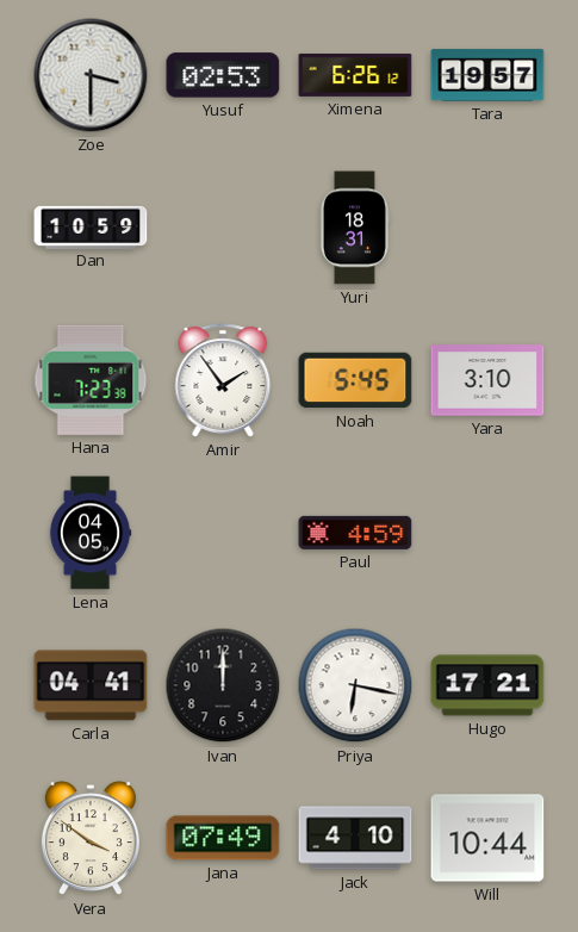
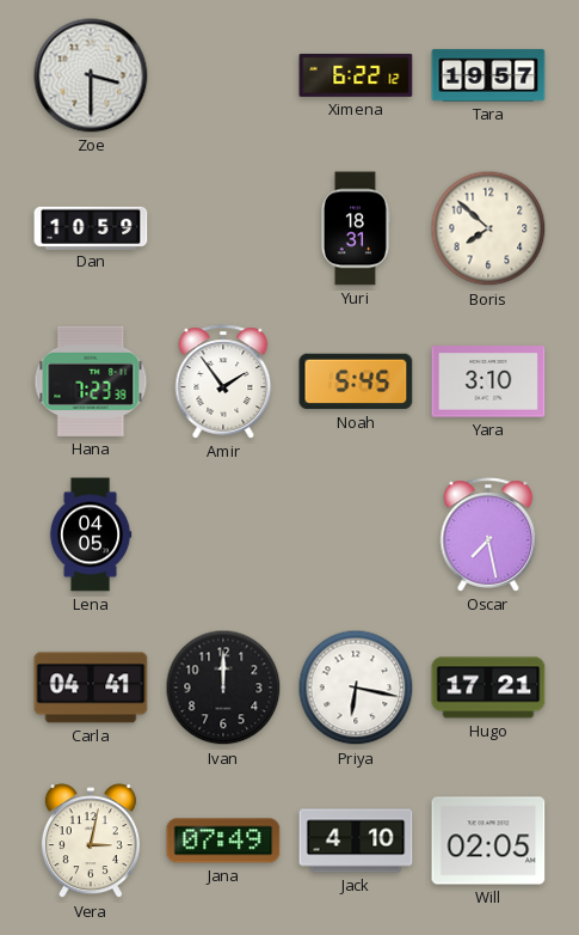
Yusuf: 02:53 -> none (223, 75)
Ximena: 6:26 -> 6:22 (356, 75)
Boris: none -> 7:52 (488, 228)
Paul: 4:59 -> none (355, 533)
Oscar: none -> 7:28 (488, 534)
Vera: 3:51 -> 3:02 (91, 842)
Will: 10:44 -> 02:05 (488, 841)
